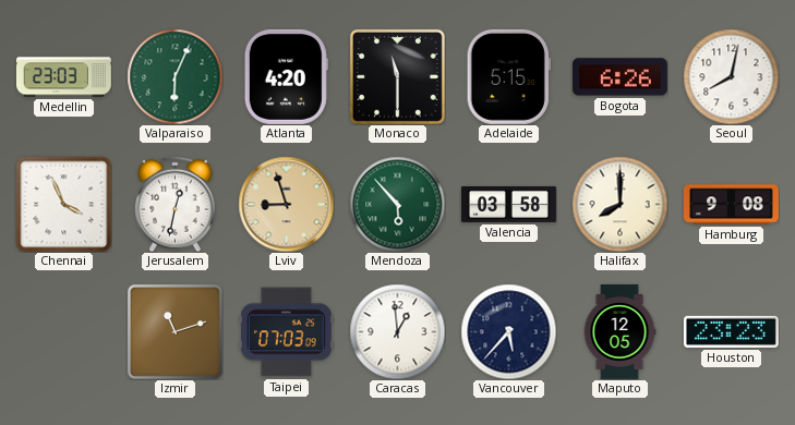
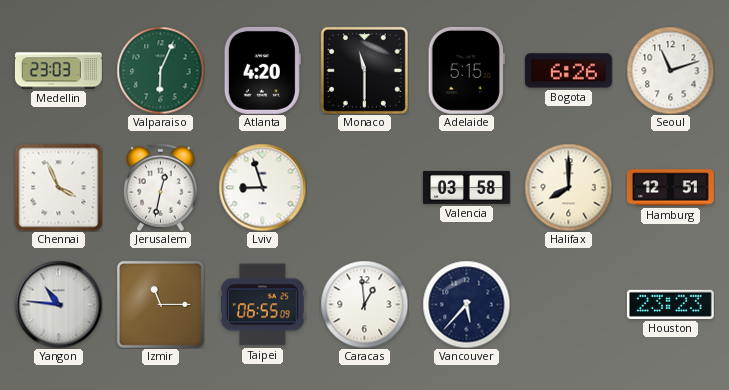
Seoul: 8:02 -> 11:12 (670, 70)
Lviv dial: champagne -> white (262, 187)
Mendoza: 5:53 -> none (397, 204)
Hamburg: 9:08 -> 12:51 (671, 188)
Yangon: none -> 10:46 (58, 304)
Izmir: 11:12 -> 11:15 (160, 304)
Taipei: 07:03 -> 06:55 (262, 305)
Maputo: 12:05 -> none (619, 331)
